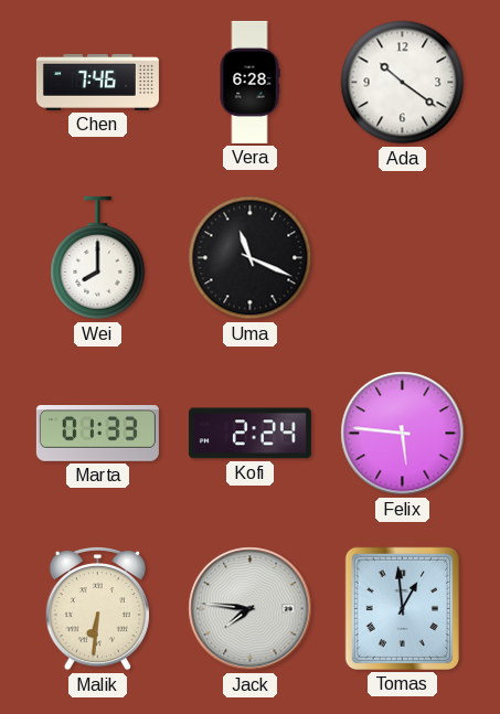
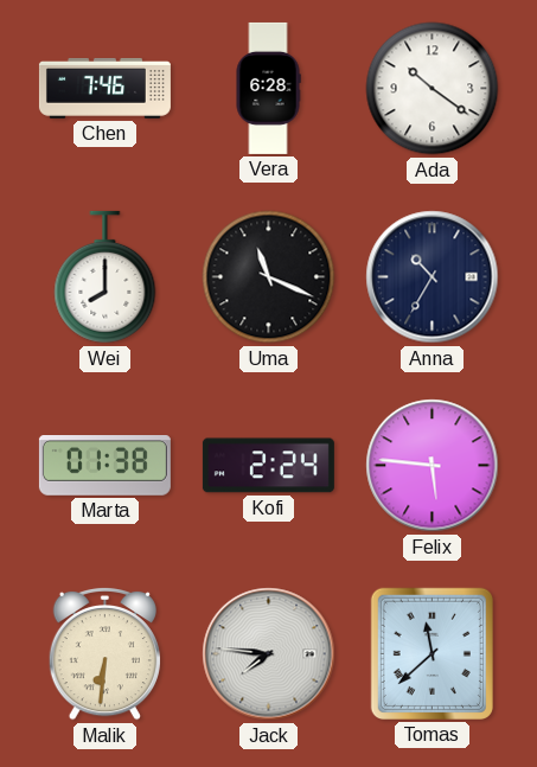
Anna: none -> 10:35 (433, 277)
Marta: 01:33 -> 01:38 (104, 466)
Tomas: 12:59 -> 11:38 (431, 653)
